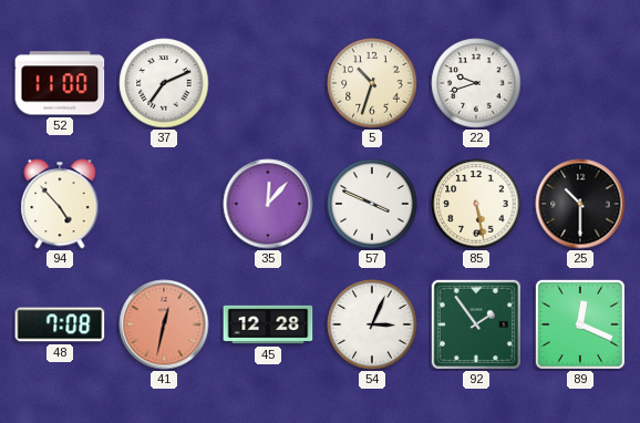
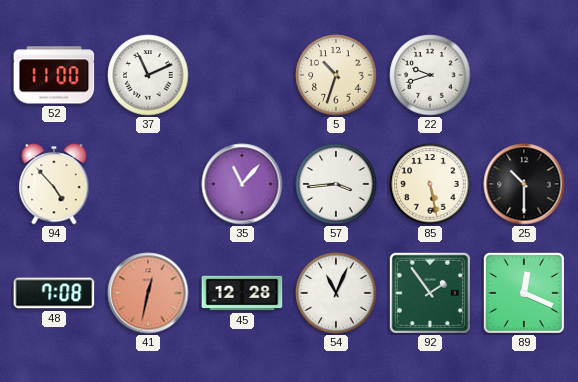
37: 7:11 -> 11:11 (148, 75)
35: 12:07 -> 11:07 (242, 184)
57: 3:49 -> 3:44 (336, 184)
54: 3:04 -> 11:04 (336, 293)
